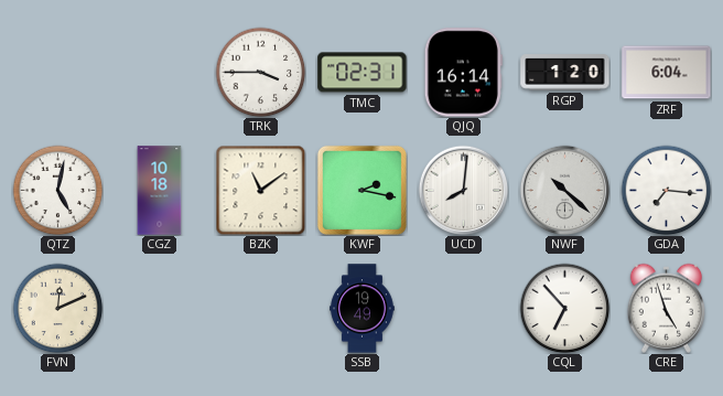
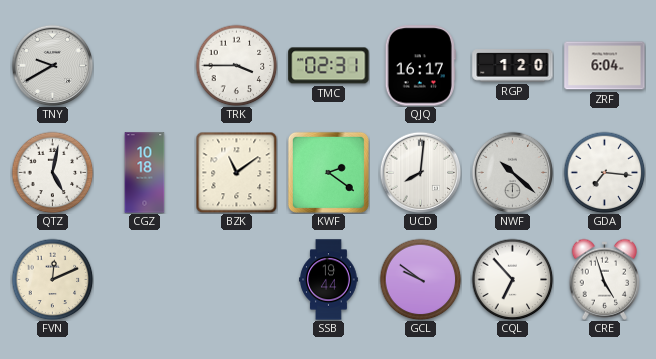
TNY: none -> 9:40 (52, 65)
QJQ: 16:14 -> 16:17 (420, 66)
KWF: 2:17 -> 2:21 (328, 172)
SSB: 19:49 -> 19:44 (329, 280)
GCL: none -> 9:51 (420, 279)
